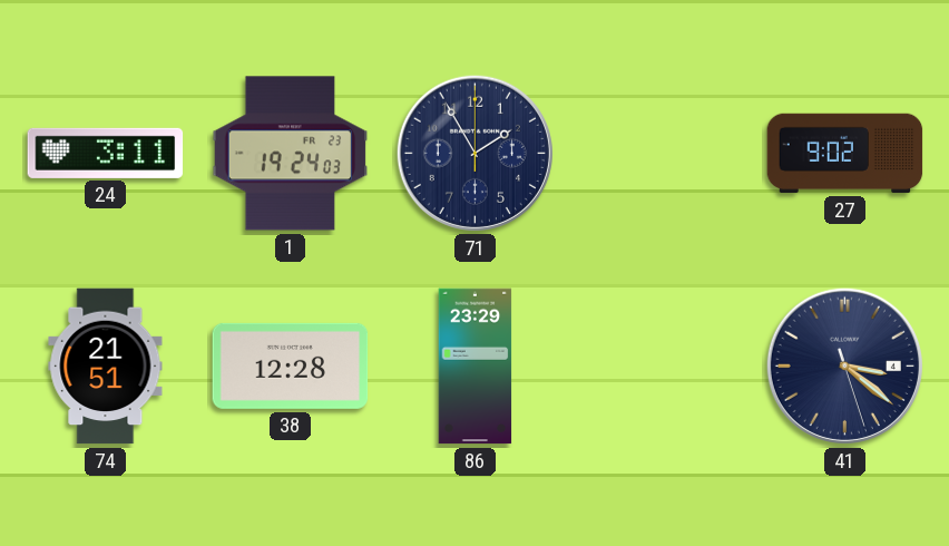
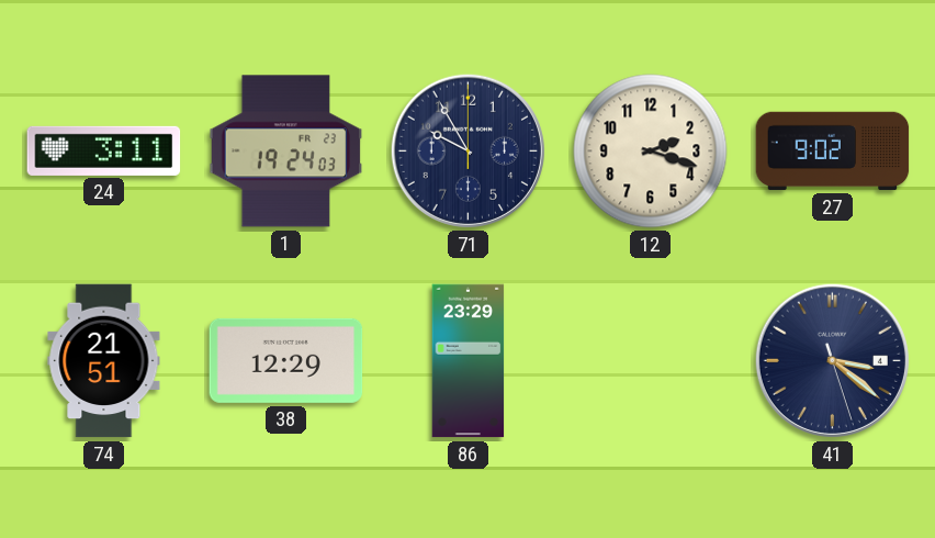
71: 1:55 -> 9:55 (467, 150)
12: none -> 2:18 (651, 152)
38: 12:28 -> 12:29 (286, 360)
